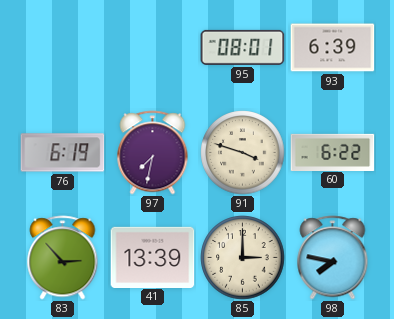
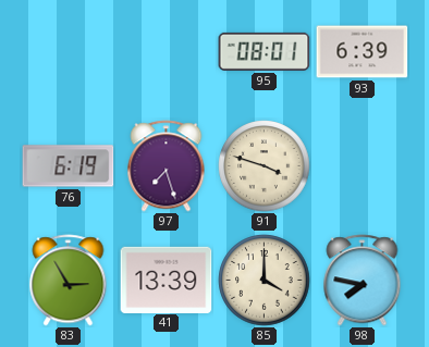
97: 7:32 -> 7:27 (167, 166)
60: 6:22 -> none (333, 152)
83: 2:53 -> 2:55 (69, 281)
85: 3:00 -> 4:00 (265, 281)
